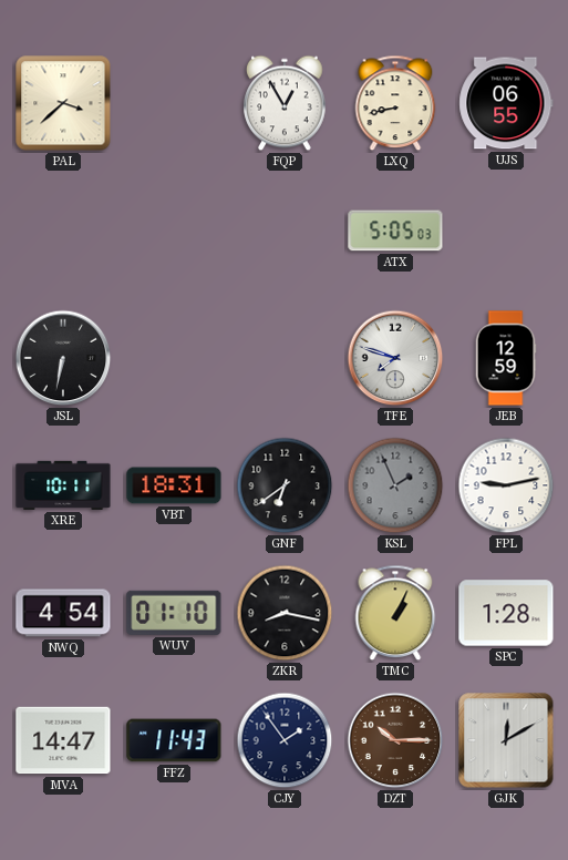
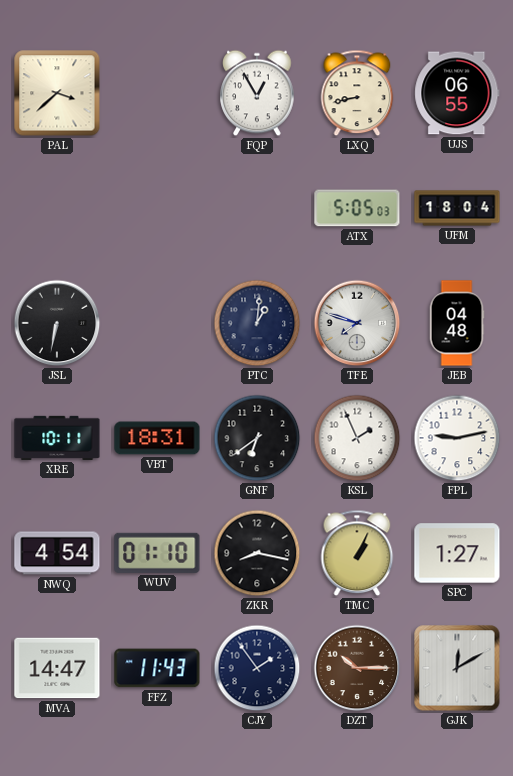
UFM: none -> 18:04 (457, 208)
PTC: none -> 1:01 (257, 323)
JEB: 12:59 -> 04:48 (457, 323)
KSL dial: grey -> white (357, 438)
SPC: 1:28 -> 1:27 (457, 553)
